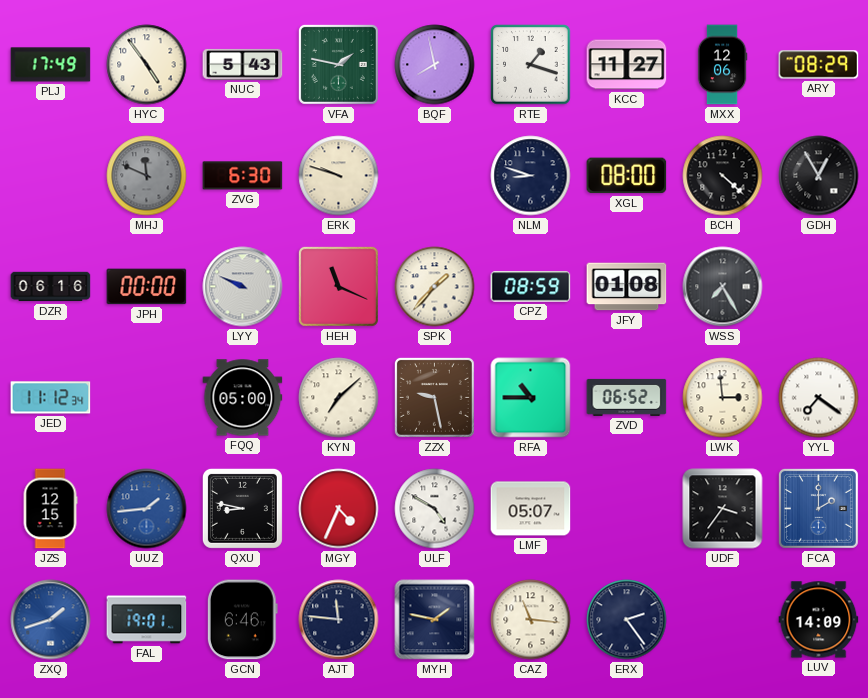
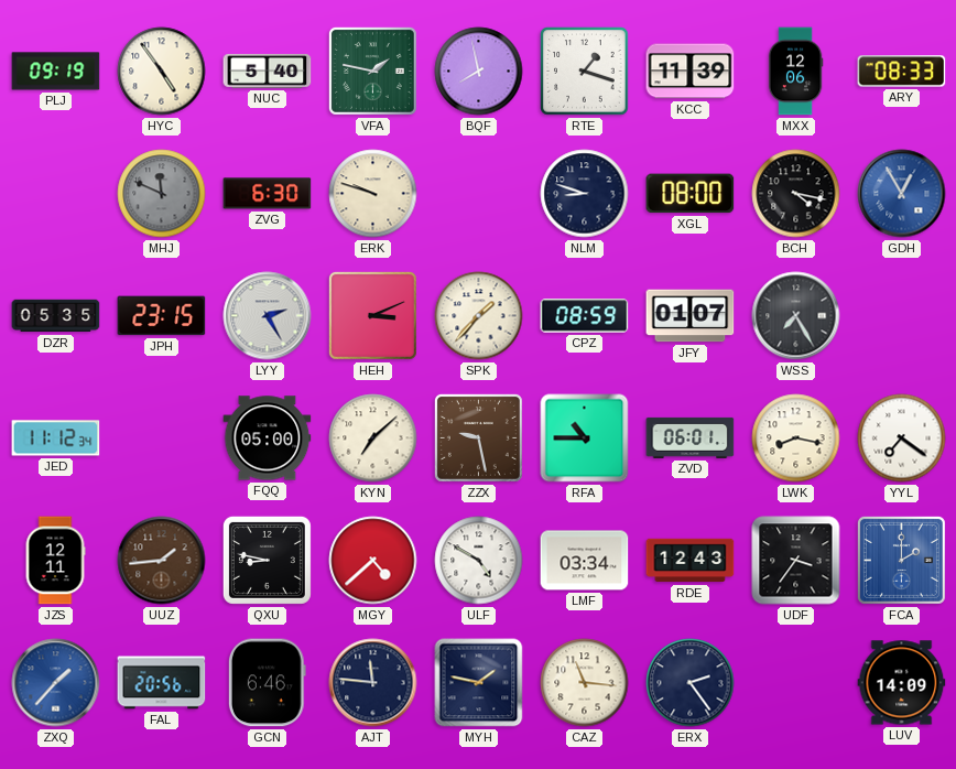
PLJ: 17:49 -> 09:19 (56, 72)
NUC: 5:43 -> 5:40 (268, 71)
KCC: 11:27 -> 11:39 (691, 72)
ARY: 08:29 -> 08:33 (902, 72)
BCH: 4:22 -> 4:17 (796, 194)
GDH dial: black -> blue (902, 194)
DZR: 06:16 -> 05:35 (56, 316)
JPH: 00:00 -> 23:15 (162, 316)
LYY: 9:49 -> 2:25 (268, 316)
HEH: 11:19 -> 3:11 (372, 315)
JFY: 01:08 -> 01:07 (691, 316)
ZVD: 06:52 -> 06:01 (691, 437)
LWK: 2:59 -> 8:17 (796, 438)
JZS: 12:15 -> 12:11 (55, 561)
UUZ dial: blue -> brown (162, 561)
MGY: 4:34 -> 4:38 (373, 561)
LMF: 05:07 -> 03:34 (585, 561)
RDE: none -> 12:43 (691, 561)
ZXQ: 1:42 -> 1:37 (56, 683)
FAL: 19:01 -> 20:56 (162, 683)
